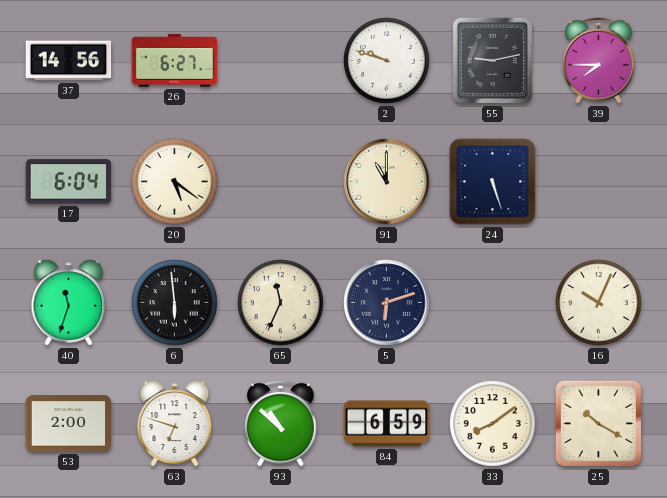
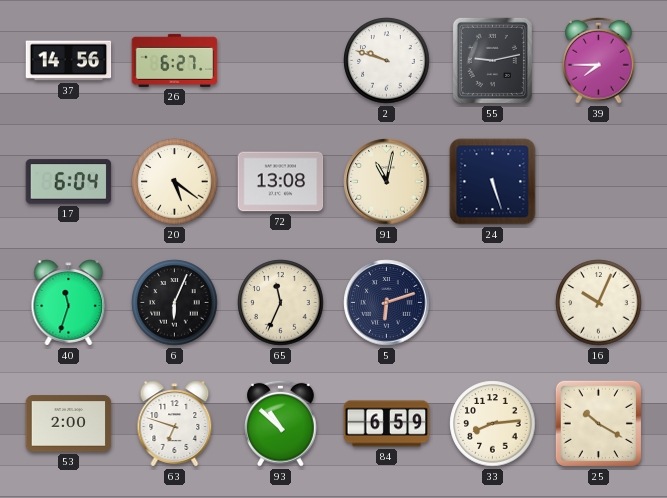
72: none -> 13:08 (281, 182)
91: 11:00 -> 11:02 (387, 182)
6: 5:59 -> 6:04 (175, 303)
33: 8:09 -> 8:14 (493, 424)
